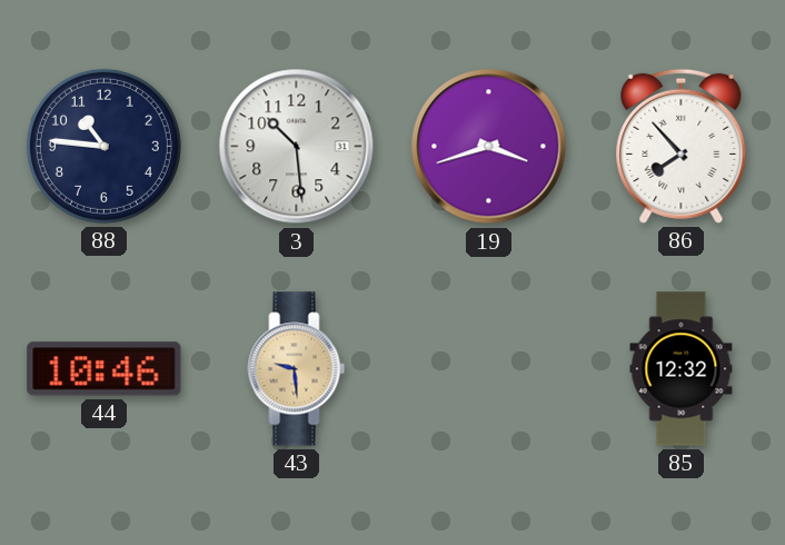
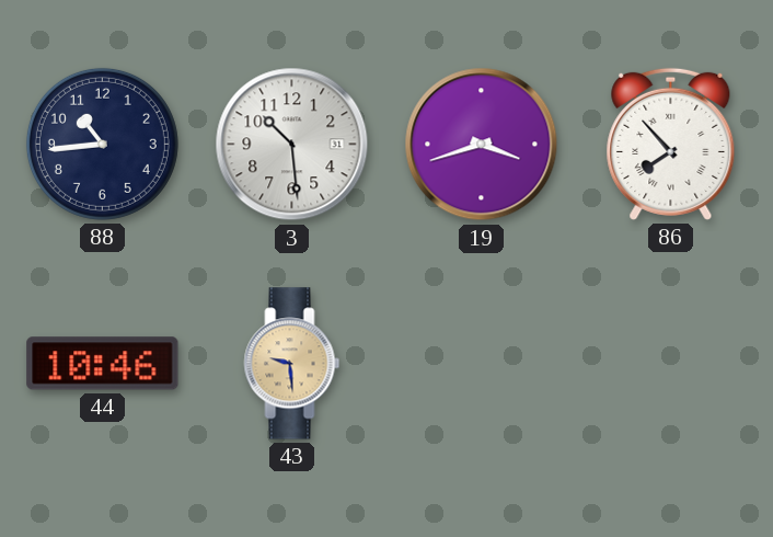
88: 10:46 -> 10:44 (102, 144)
85: 12:32 -> none (682, 369)
